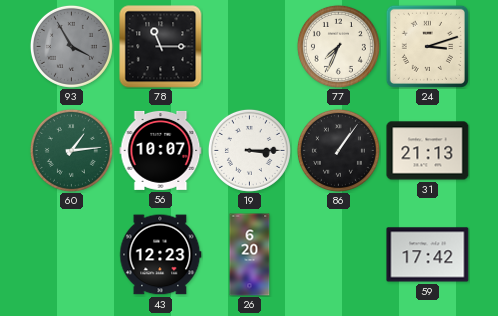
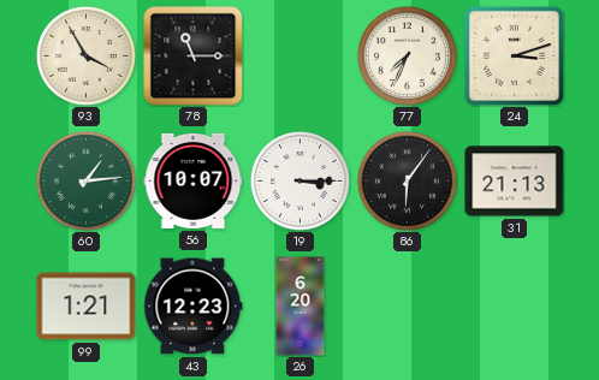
93 dial: grey -> cream (85, 55)
86: 1:06 -> 6:06 (407, 180)
99: none -> 1:21 (87, 307)
59: 17:42 -> none (428, 255)
